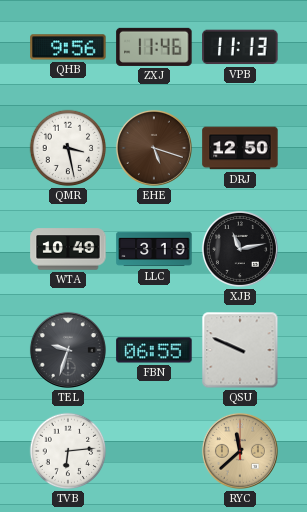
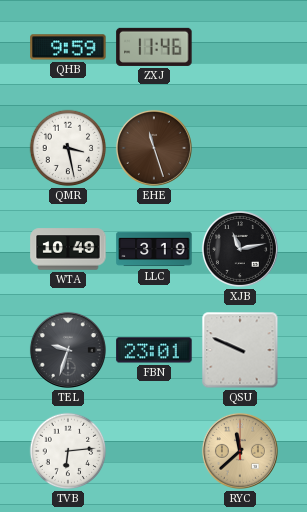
QHB: 9:56 -> 9:59 (68, 47)
VPB: 11:13 -> none (240, 47)
EHE: 5:18 -> 11:27 (154, 148)
DRJ: 12:50 -> none (240, 148)
FBN: 06:55 -> 23:01 (154, 350)
